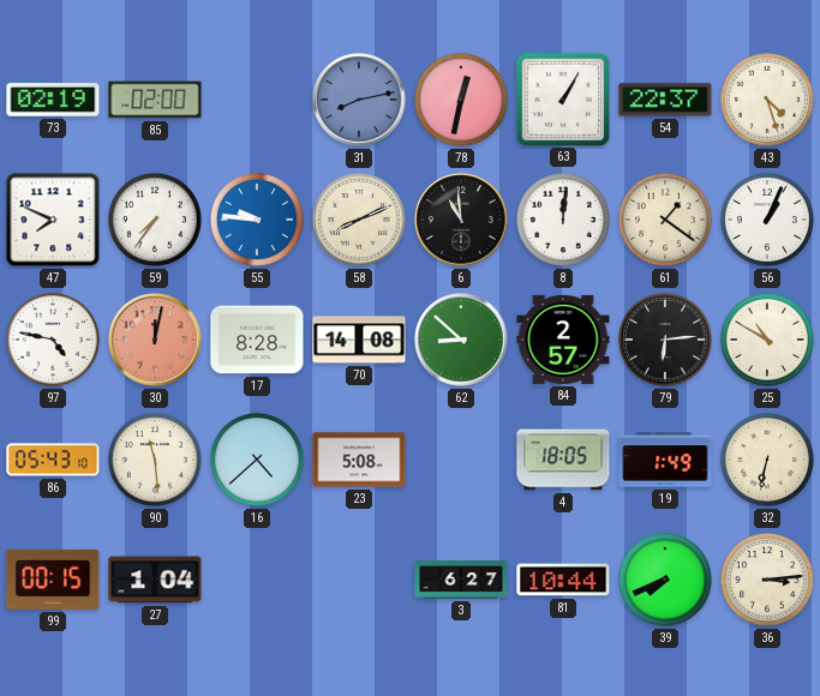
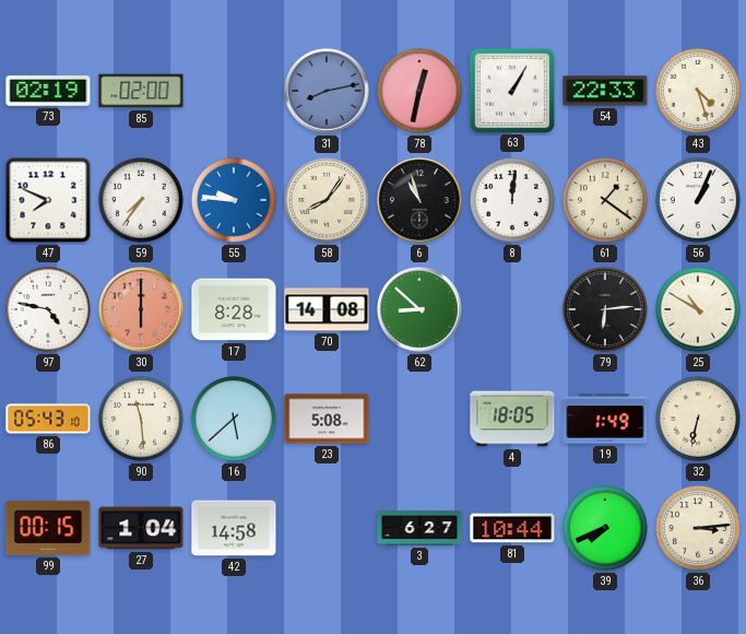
54: 22:37 -> 22:33 (605, 91)
58: 8:11 -> 8:06 (327, 200)
6: 10:59 -> 10:57 (419, 200)
30: 12:02 -> 6:00 (141, 309)
84: 2:57 -> none (563, 340)
16: 4:38 -> 5:38 (234, 419)
42: none -> 14:58 (234, 528)
